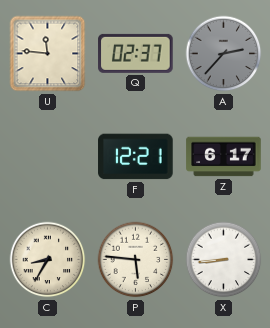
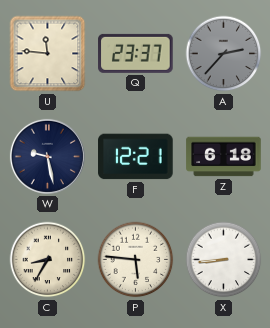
Q: 02:37 -> 23:37 (136, 53)
W: none -> 9:28 (47, 156)
Z: 6:17 -> 6:18 (224, 157)
